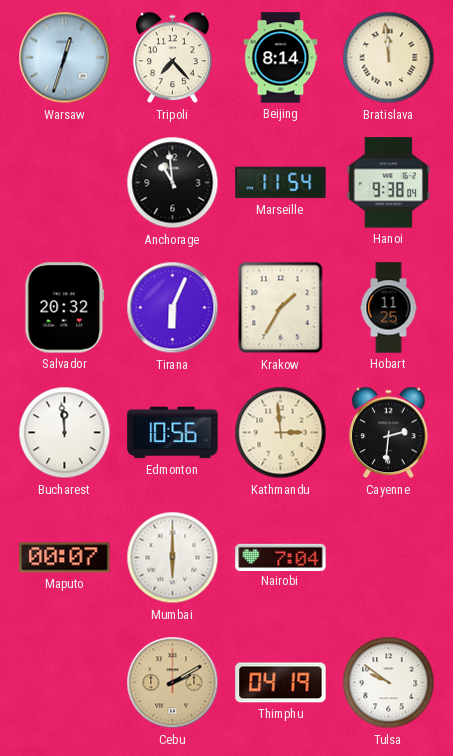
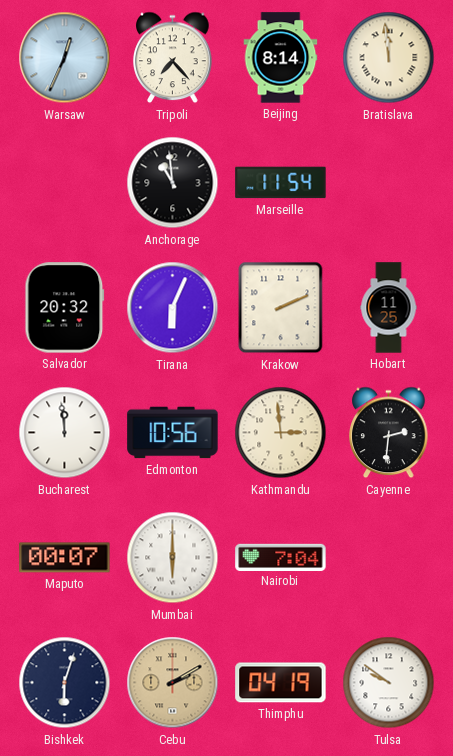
Warsaw: 12:33 -> 12:34 (65, 58)
Hanoi: 9:38 -> none (389, 183)
Krakow: 1:35 -> 2:11 (281, 308)
Bishkek: none -> 6:03 (65, 683)
